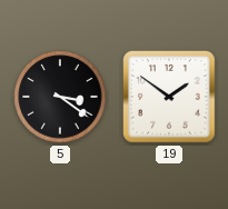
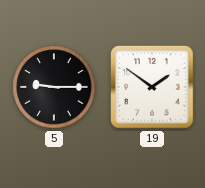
5: 3:21 -> 9:15 (54, 87)
